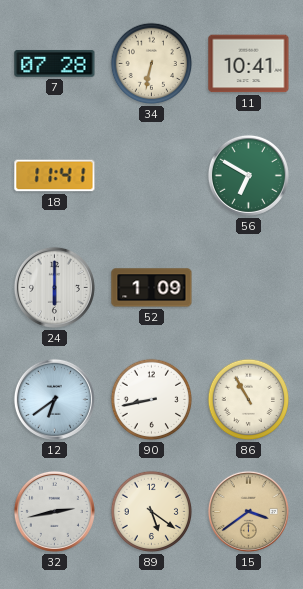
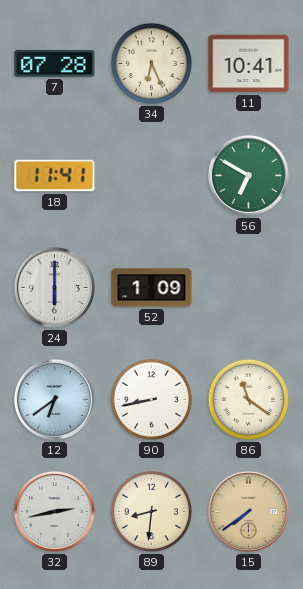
34: 6:32 -> 6:26 (152, 64)
86: 10:55 -> 11:21 (249, 400)
89: 5:21 -> 8:31 (152, 512)
15: 3:39 -> 7:39 (248, 511)
